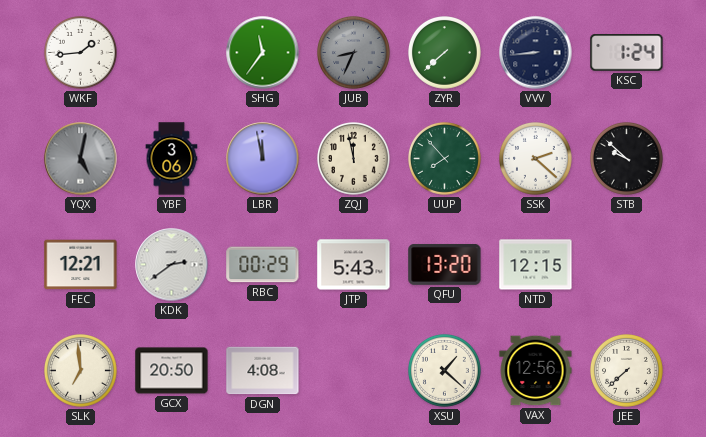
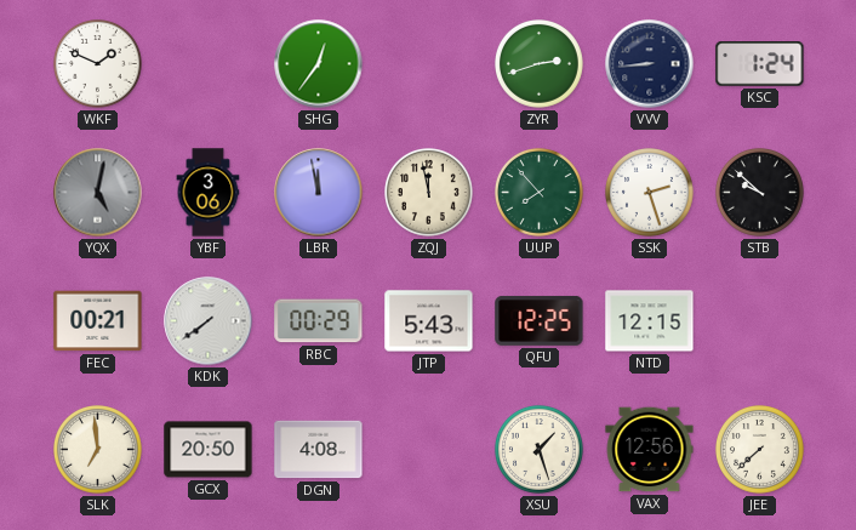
WKF: 1:44 -> 1:49 (98, 64)
SHG: 11:36 -> 12:36 (319, 64)
JUB: 8:34 -> none (354, 53)
ZYR: 7:38 -> 2:42 (540, 64)
SSK: 2:22 -> 2:27 (650, 193)
FEC: 12:21 -> 00:21 (98, 321)
KDK: 2:39 -> 7:39 (209, 321)
QFU: 13:20 -> 12:25 (540, 320)
XSU: 1:22 -> 1:27 (540, 450)
